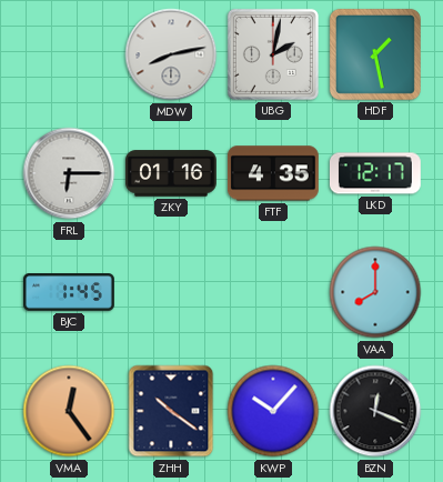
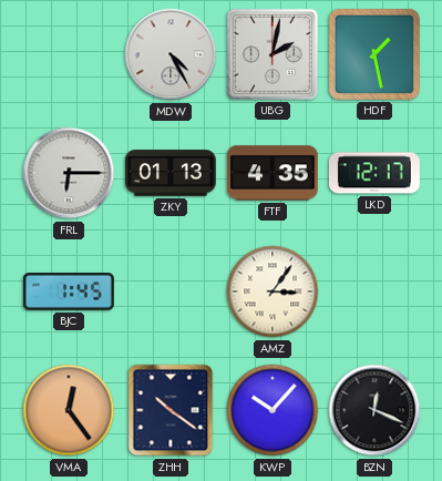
MDW: 8:13 -> 4:25 (171, 54)
ZKY: 01:16 -> 01:13 (171, 173)
AMZ: none -> 3:06 (273, 291)
VAA: 8:00 -> none (375, 292)
